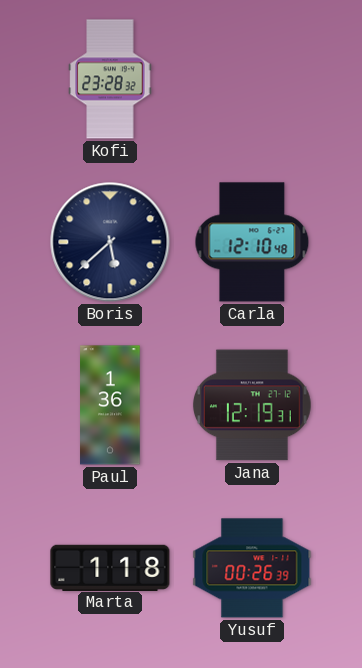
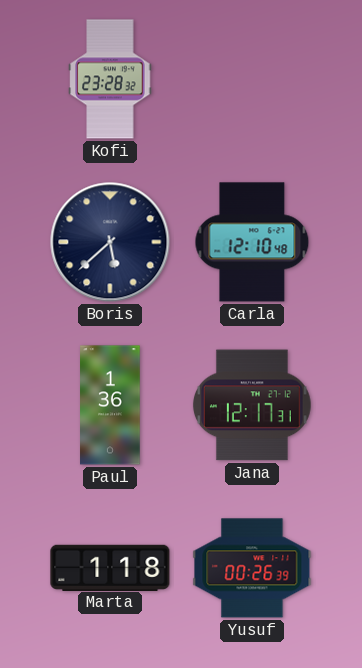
Jana: 12:19 -> 12:17 (252, 405)
